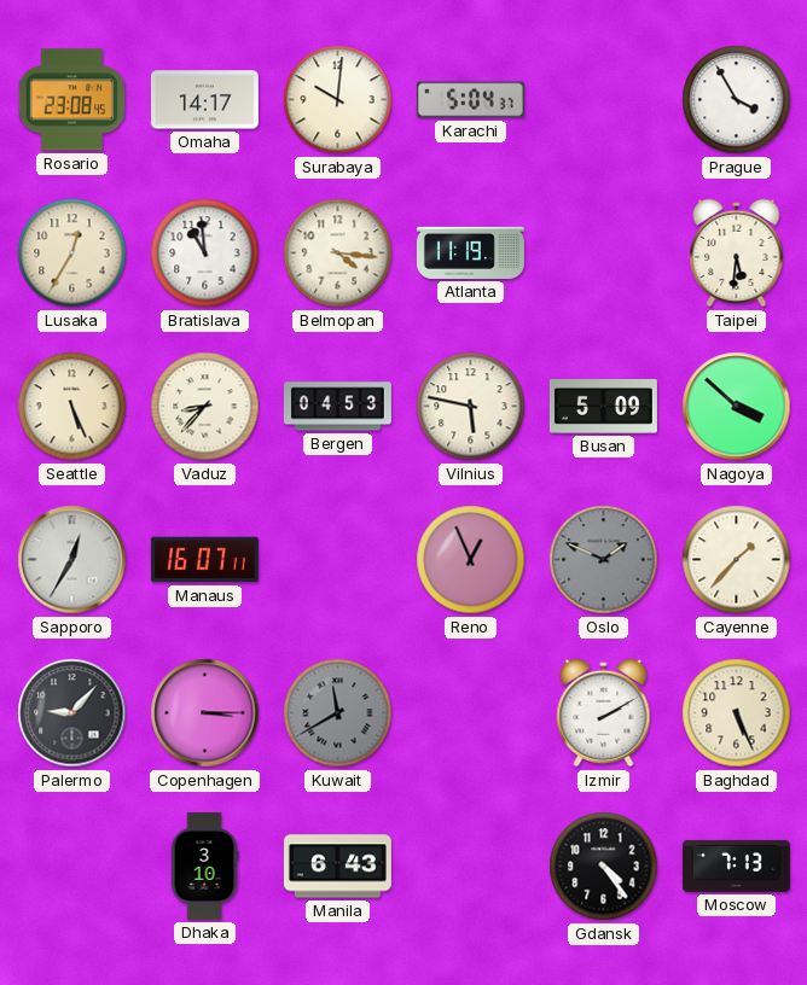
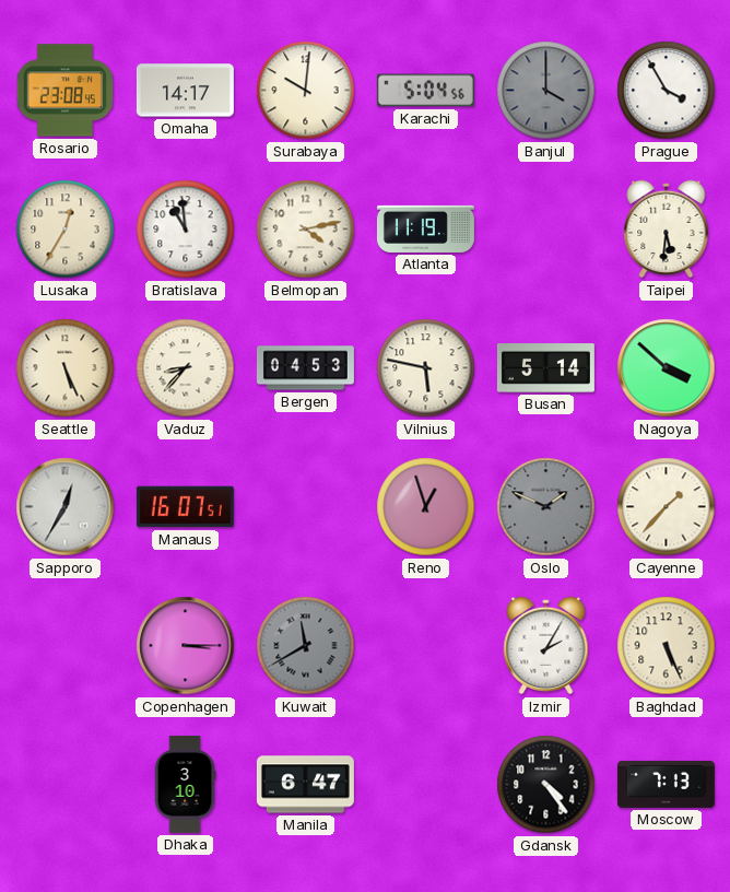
Karachi: 5:04:37 -> 5:04:56 (425, 91)
Banjul: none -> 4:00 (546, 91)
Belmopan: 4:16 -> 4:13 (306, 230)
Busan: 5:09 -> 5:14 (545, 368)
Manaus: 16:07:11 -> 16:07:51 (185, 507)
Reno: 12:56 -> 12:57 (426, 507)
Palermo: 9:07 -> none (72, 713)
Izmir: 2:10 -> 2:05 (546, 646)
Manila: 6:43 -> 6:47 (305, 785)
